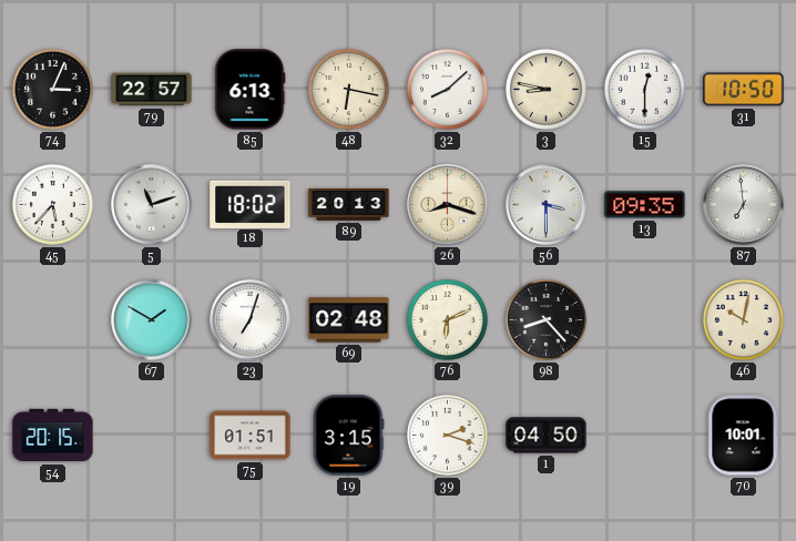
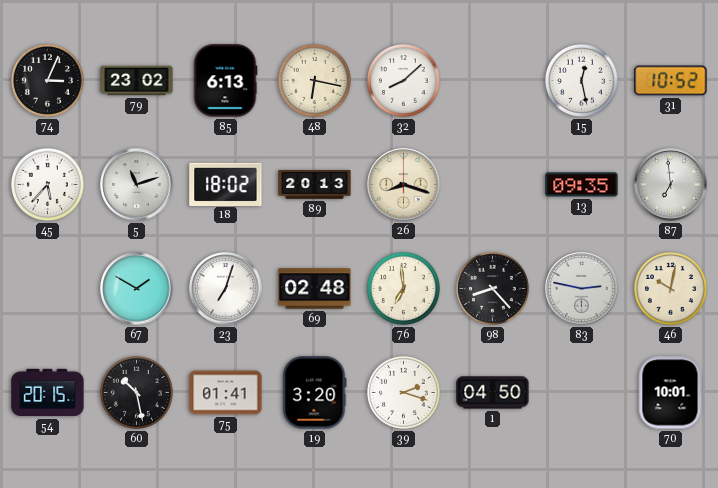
79: 22:57 -> 23:02 (137, 81)
3: 8:47 -> none (545, 89)
15: 12:30 -> 12:28 (581, 80)
31: 10:50 -> 10:52 (671, 81)
56: 3:30 -> none (547, 205)
76: 6:11 -> 6:59 (403, 288)
83: none -> 2:47 (582, 289)
60: none -> 10:28 (136, 392)
75: 01:51 -> 01:41 (226, 393)
19: 3:15 -> 3:20 (315, 393)
